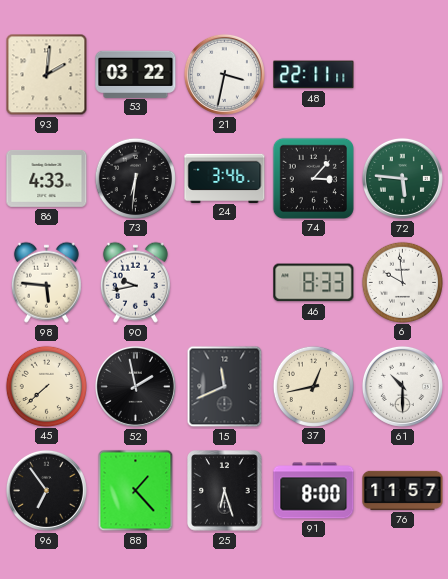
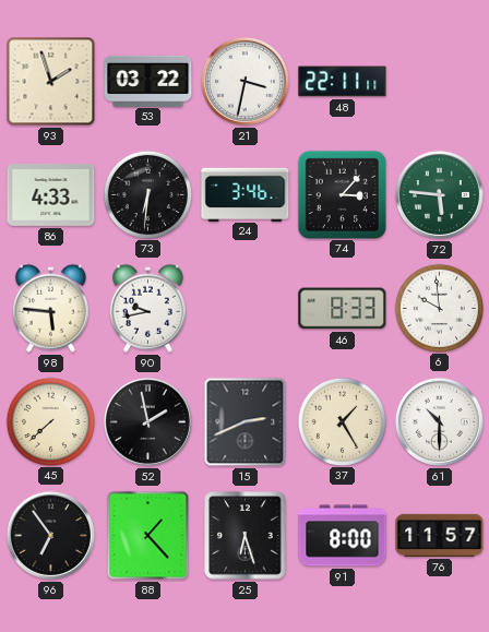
93: 2:01 -> 1:57 (51, 82)
15: 11:41 -> 2:41 (246, 422)
37: 12:43 -> 1:25 (342, 421)
